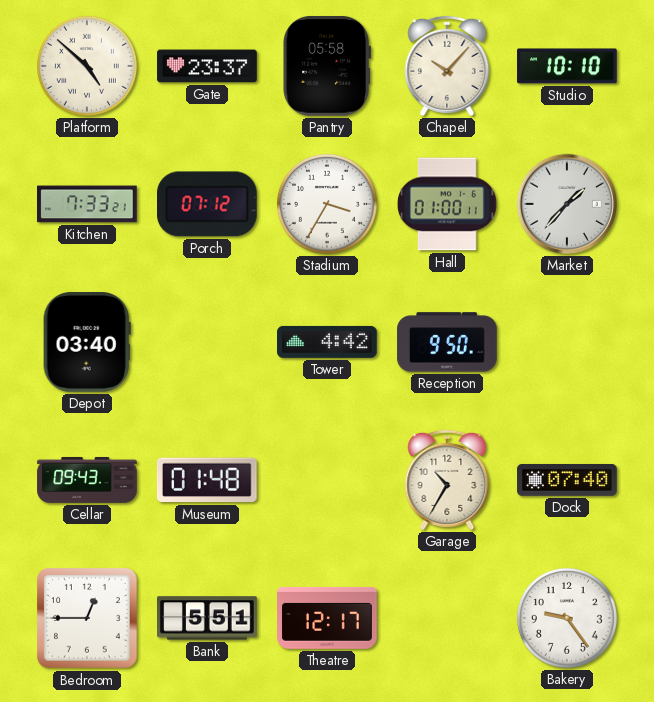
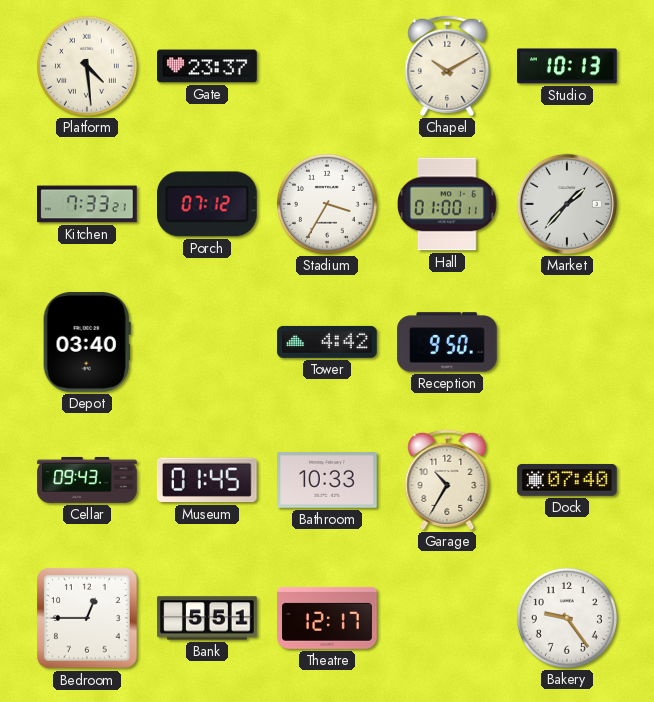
Platform: 4:52 -> 4:29 (87, 66)
Pantry: 05:58 -> none (327, 66)
Chapel: 10:07 -> 10:10 (447, 66)
Studio: 10:10 -> 10:13 (567, 66)
Museum: 01:48 -> 01:45 (207, 480)
Bathroom: none -> 10:33 (327, 480)
